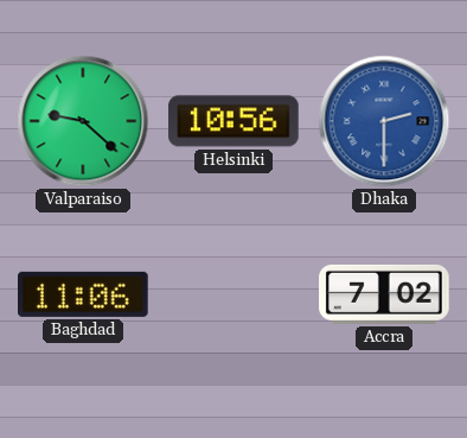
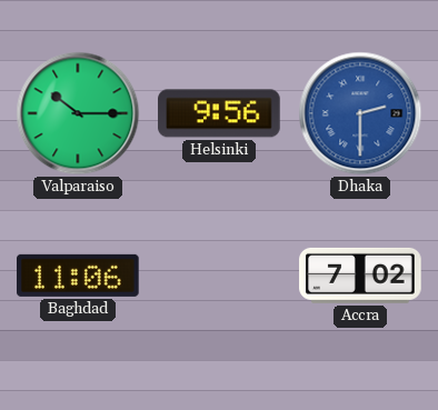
Valparaiso: 9:22 -> 10:15 (78, 113)
Helsinki: 10:56 -> 9:56 (219, 113)
